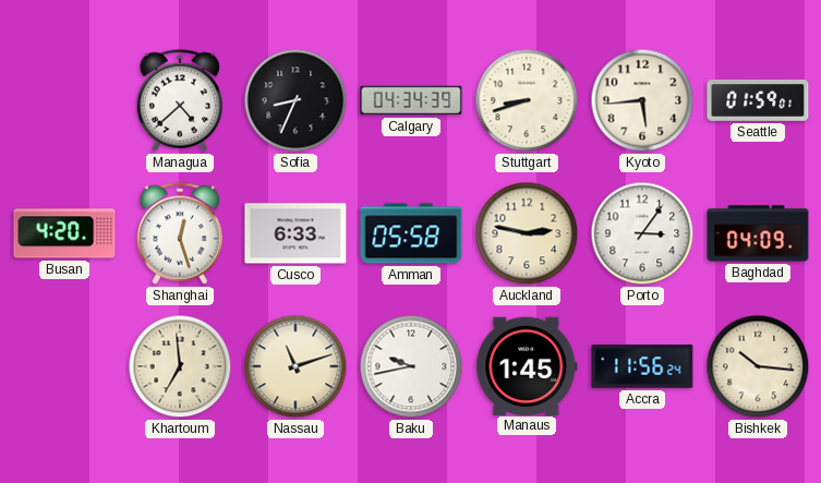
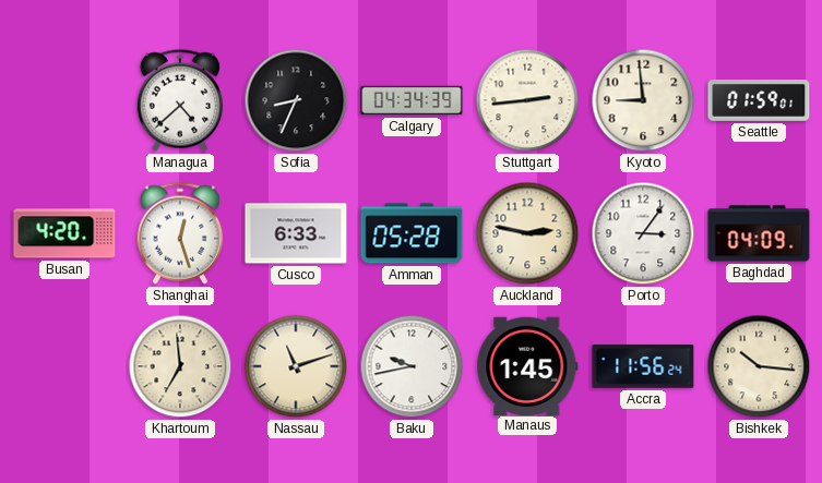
Stuttgart: 8:42 -> 2:44 (527, 100)
Kyoto: 5:44 -> 8:59 (643, 100)
Amman: 05:58 -> 05:28 (412, 233)
